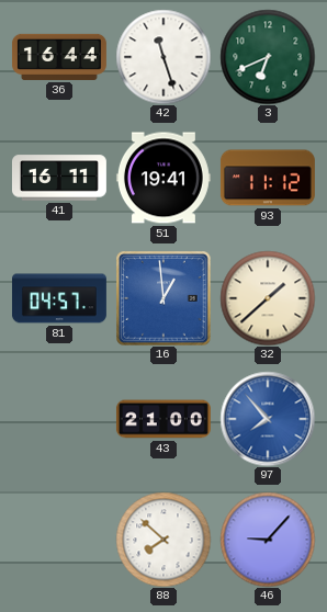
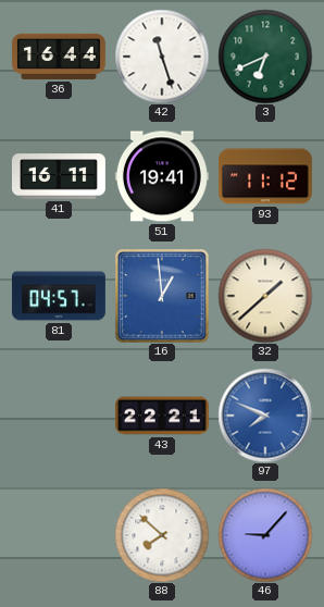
43: 21:00 -> 22:21 (162, 416)
97: 7:53 -> 7:49 (265, 416)
